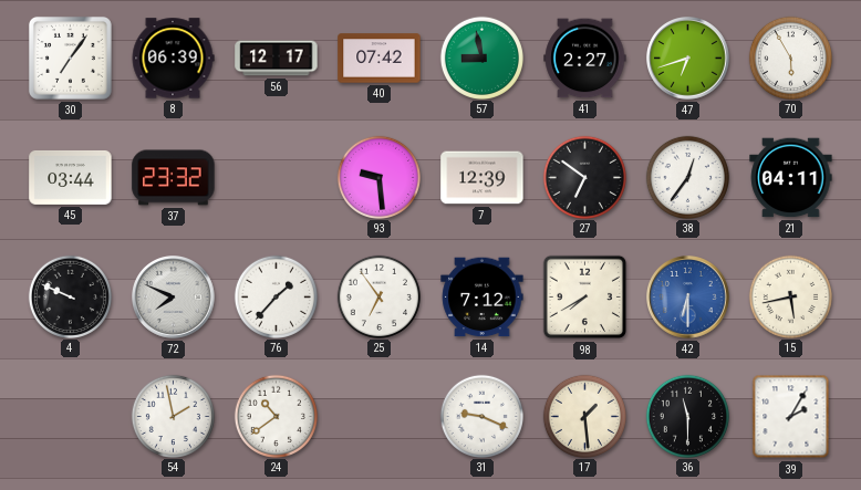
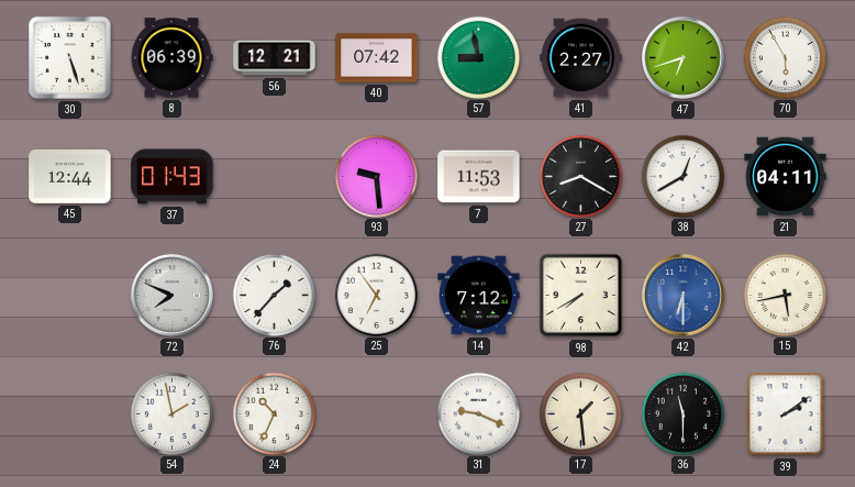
30: 7:06 -> 5:27 (69, 57)
56: 12:17 -> 12:21 (275, 58)
45: 03:44 -> 12:44 (70, 176)
37: 23:32 -> 01:43 (173, 177)
7: 12:39 -> 11:53 (479, 177)
27: 6:51 -> 8:20 (580, 176)
38: 12:36 -> 12:40 (682, 176)
4: 9:49 -> none (70, 296)
24: 10:39 -> 10:34 (274, 413)
39: 2:05 -> 2:09 (786, 414)
